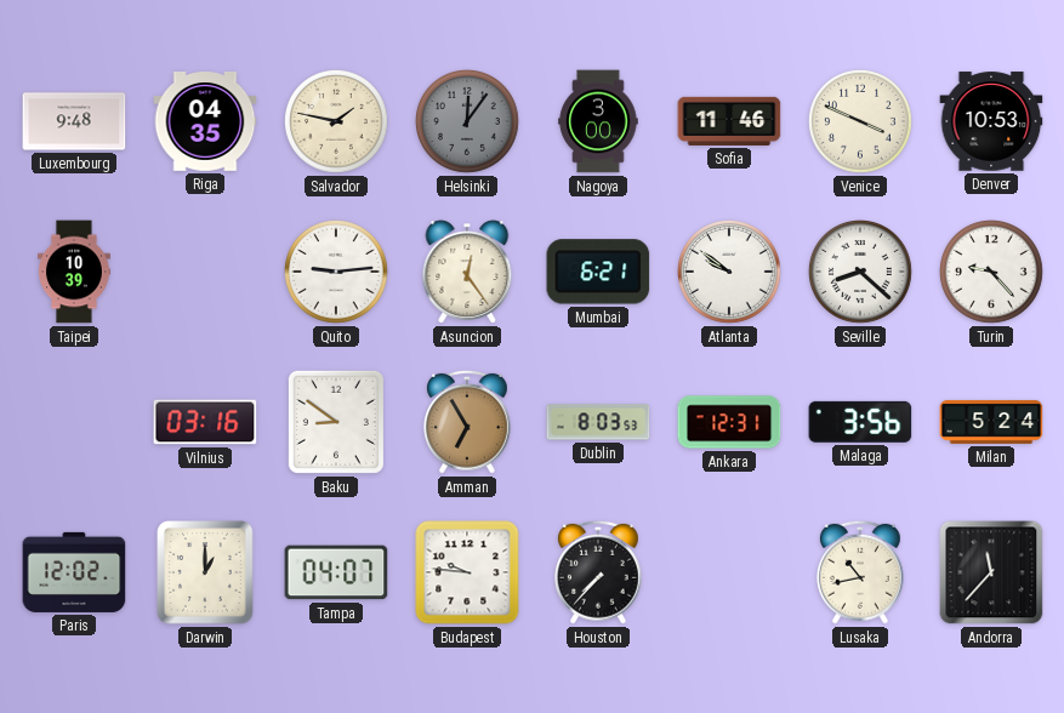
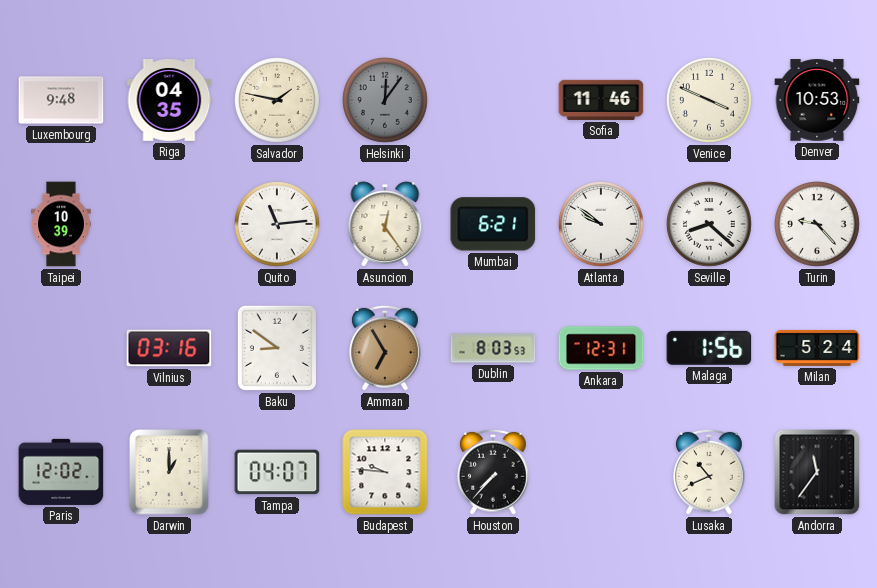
Nagoya: 3:00 -> none (598, 121)
Quito: 9:14 -> 11:14 (278, 225)
Malaga: 3:56 -> 1:56 (709, 348)
Lusaka: 10:43 -> 10:41 (710, 472)
Andorra: 11:37 -> 11:36 (817, 472)
